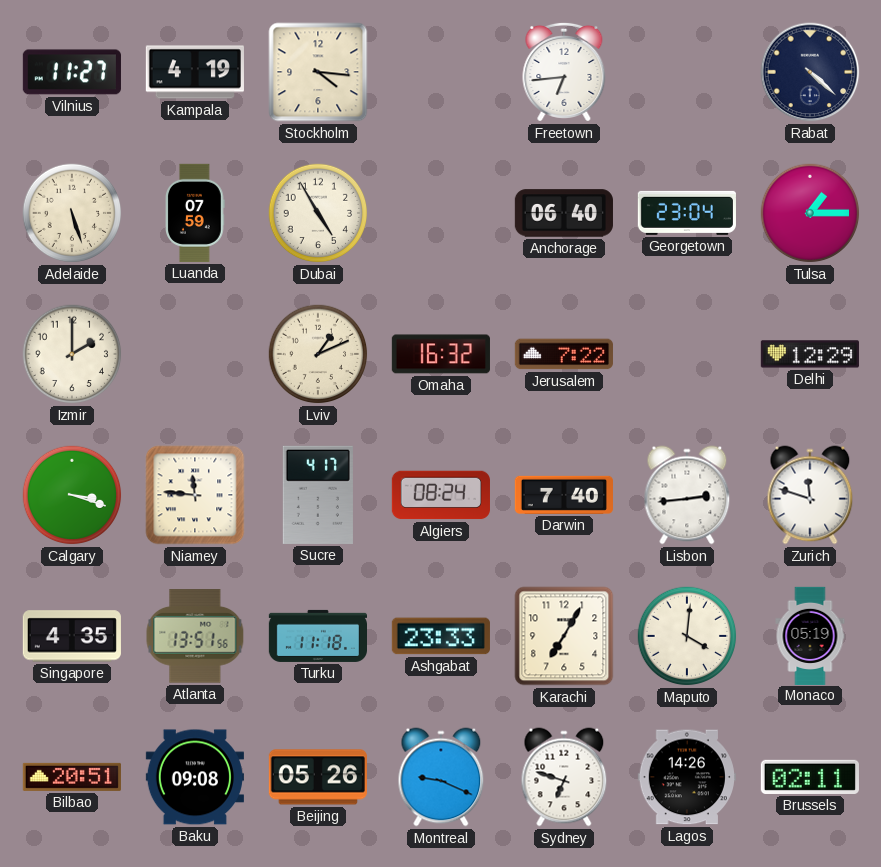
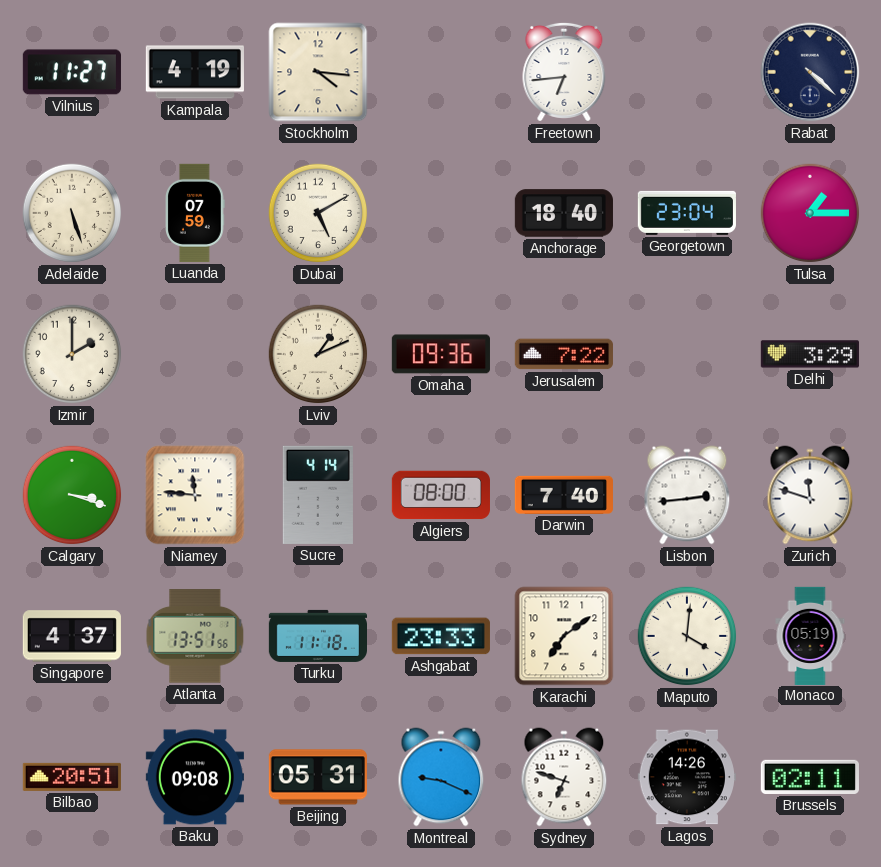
Dubai: 4:55 -> 5:10 (318, 213)
Anchorage: 06:40 -> 18:40 (564, 213)
Omaha: 16:32 -> 09:36 (441, 354)
Delhi: 12:29 -> 3:29 (810, 354)
Sucre: 4:17 -> 4:14 (318, 495)
Algiers: 08:24 -> 08:00 (441, 495)
Singapore: 4:35 -> 4:37 (72, 636)
Karachi: 7:05 -> 7:09 (564, 636)
Beijing: 05:26 -> 05:31 (318, 777)
